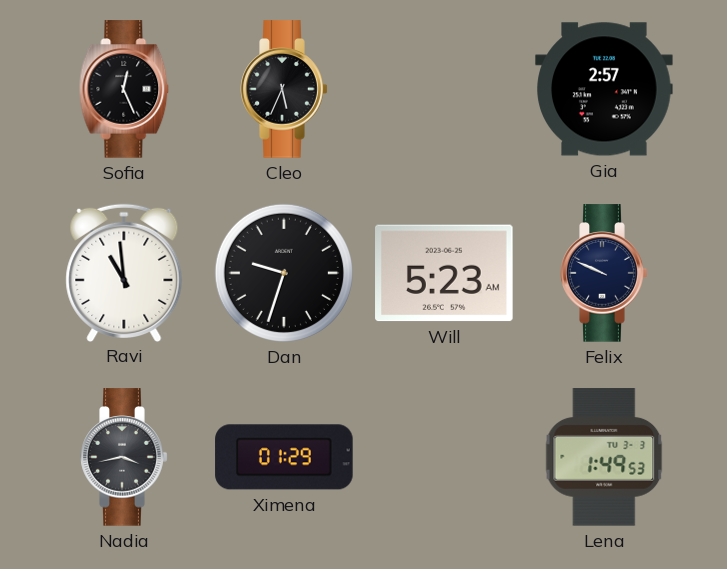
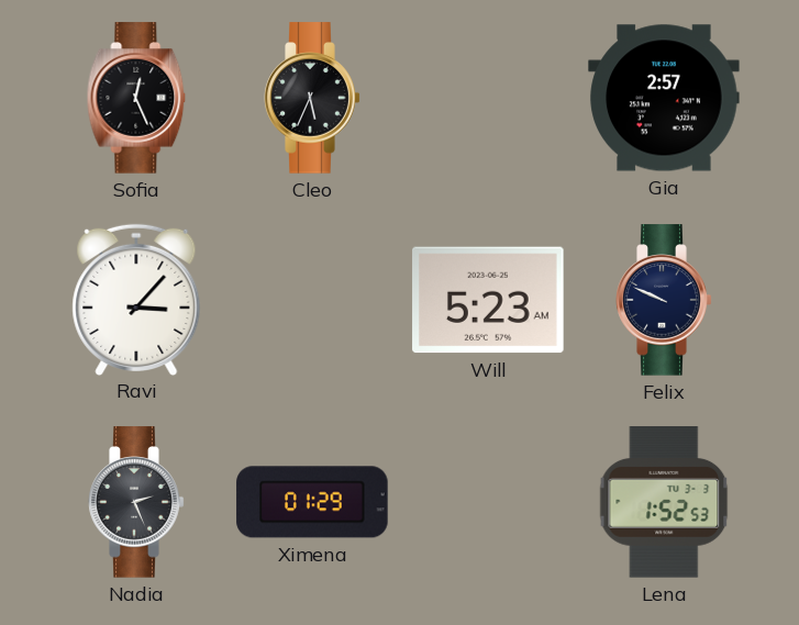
Ravi: 10:59 -> 3:07 (136, 299)
Dan: 9:33 -> none (284, 273)
Nadia: 3:43 -> 2:26 (136, 502)
Lena: 1:49 -> 1:52 (664, 502)
